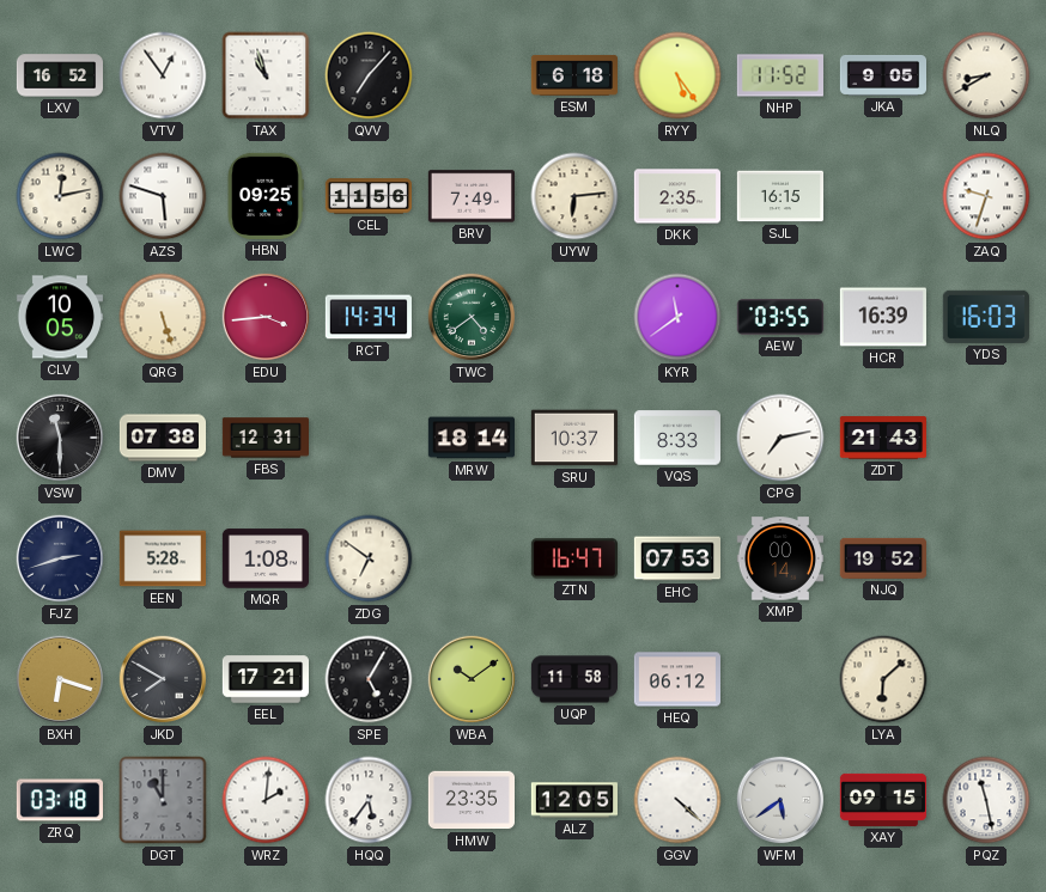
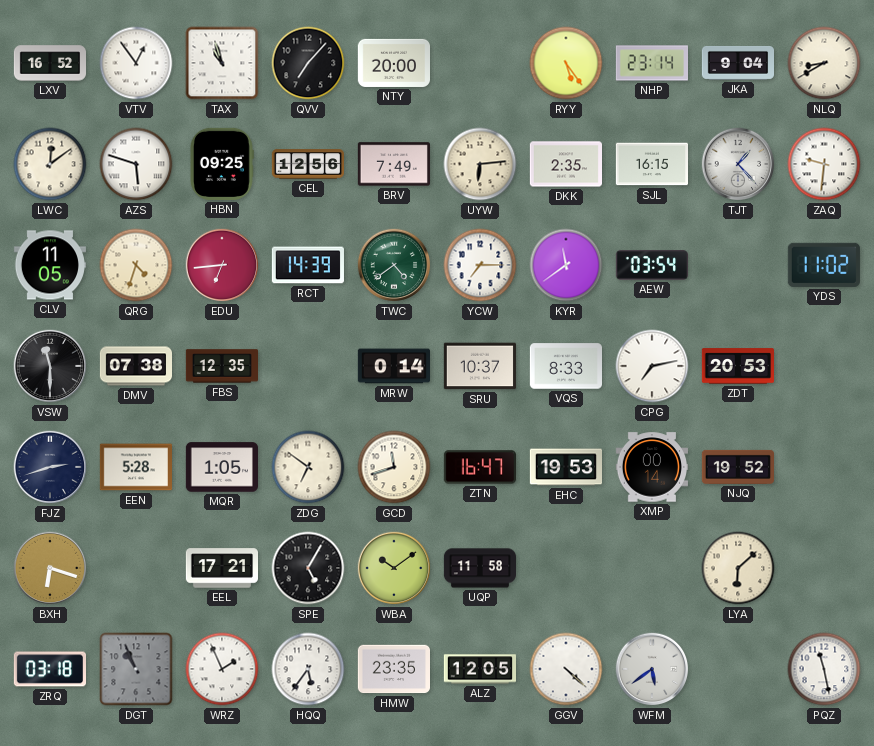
NTY: none -> 20:00 (393, 63)
ESM: 6:18 -> none (573, 75)
NHP: 11:52 -> 23:14 (651, 63)
JKA: 9:05 -> 9:04 (737, 63)
LWC: 12:13 -> 12:09 (50, 164)
CEL: 11:56 -> 12:56 (307, 164)
TJT: none -> 1:23 (738, 164)
ZAQ: 9:33 -> 9:31 (824, 164)
CLV: 10:05 -> 11:05 (50, 265)
QRG: 5:27 -> 4:33 (136, 265)
EDU: 3:44 -> 6:44 (222, 265)
RCT: 14:34 -> 14:39 (308, 265)
YCW: none -> 7:15 (480, 265)
AEW: 03:55 -> 03:54 (651, 265)
HCR: 16:39 -> none (883, 317)
YDS: 16:03 -> 11:02 (824, 265)
FBS: 12:31 -> 12:35 (221, 366)
MRW: 18:14 -> 0:14 (393, 366)
ZDT: 21:43 -> 20:53 (737, 366)
MQR: 1:08 -> 1:05 (221, 467)
GCD: none -> 11:42 (394, 467)
EHC: 07:53 -> 19:53 (565, 467)
JKD: 7:50 -> none (163, 679)
HEQ: 06:12 -> none (676, 679)
DGT: 11:00 -> 10:56 (136, 669)
WRZ: 2:01 -> 1:56 (222, 669)
XAY: 09:15 -> none (882, 800)
